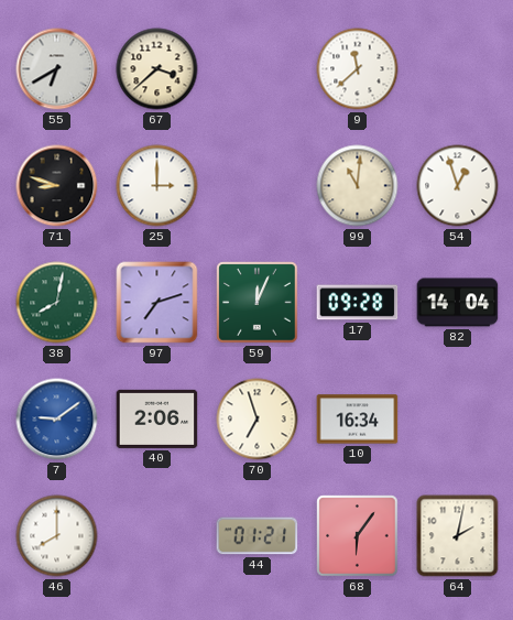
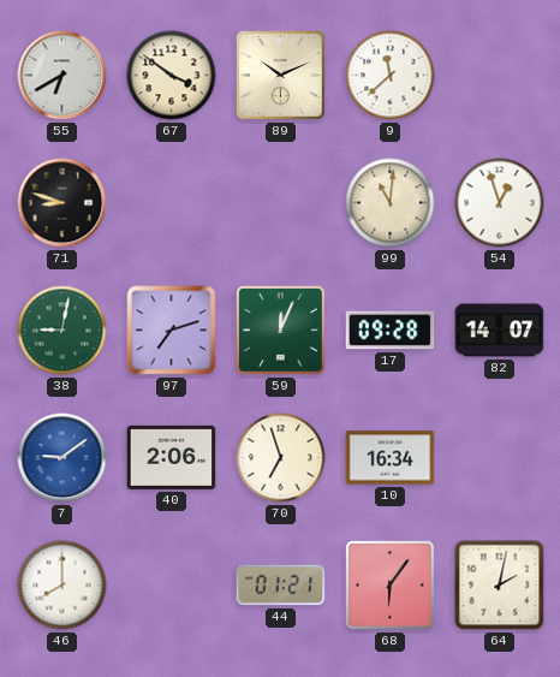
67: 3:38 -> 3:51 (172, 76)
89: none -> 10:11 (281, 76)
25: 3:00 -> none (157, 186)
38: 8:02 -> 9:02 (62, 331)
82: 14:04 -> 14:07 (500, 331)
